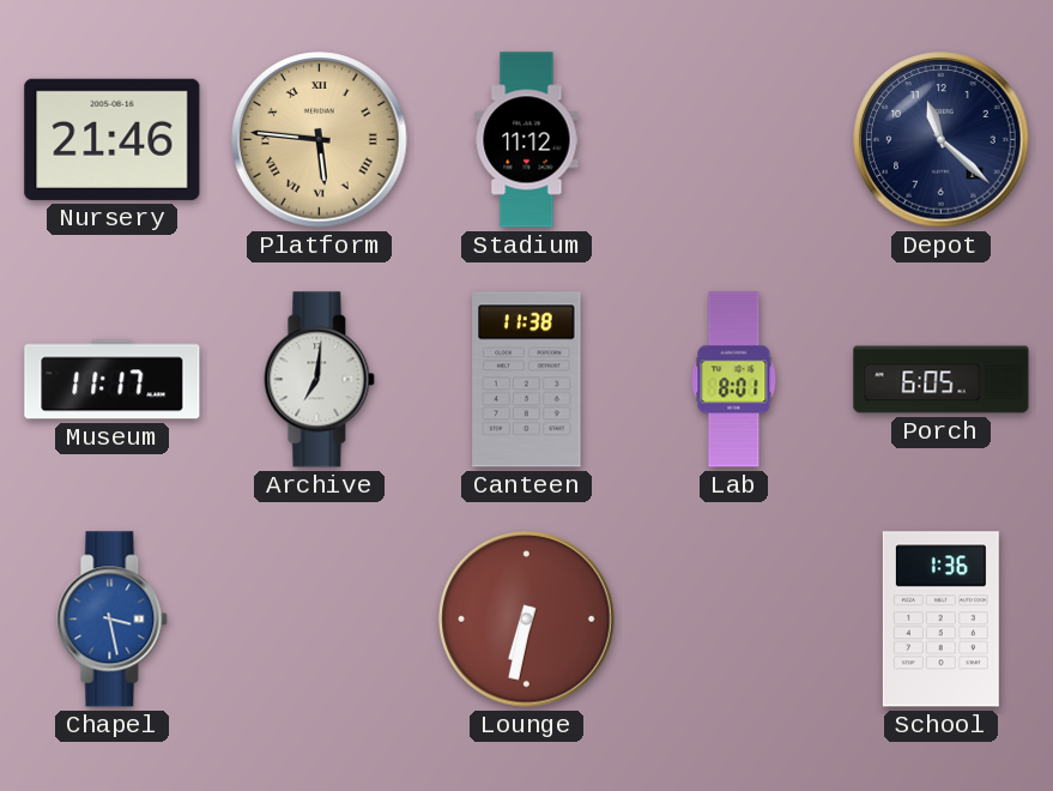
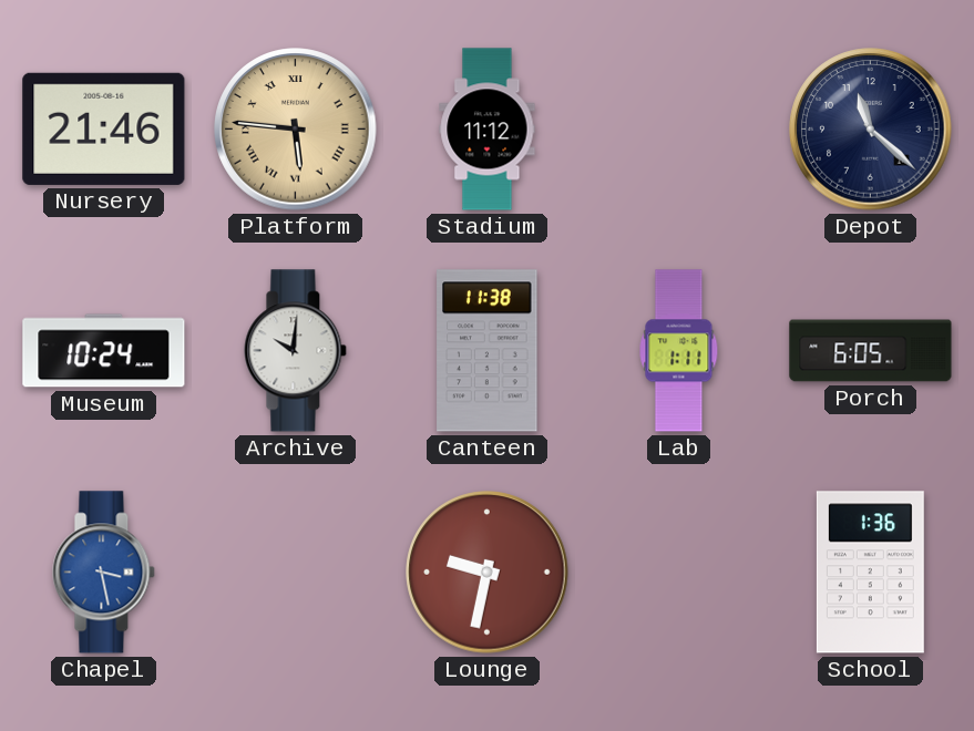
Museum: 11:17 -> 10:24 (104, 351)
Archive: 7:01 -> 10:01 (296, 351)
Lab: 8:01 -> 1:11 (679, 351)
Lounge: 6:32 -> 9:32 (488, 573)
